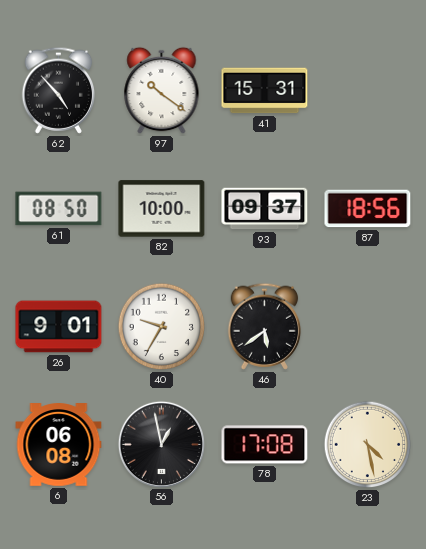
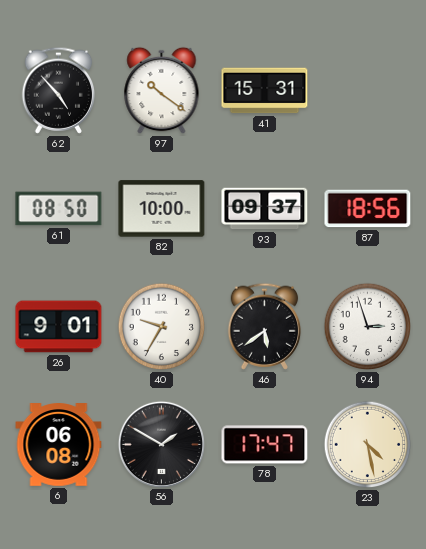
94: none -> 2:57 (368, 327)
56: 12:58 -> 1:50 (161, 444)
78: 17:08 -> 17:47 (265, 445)
